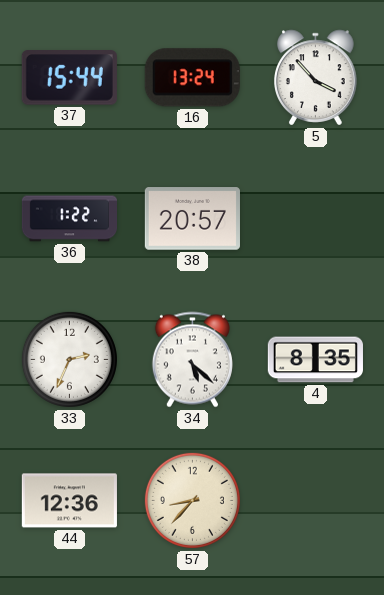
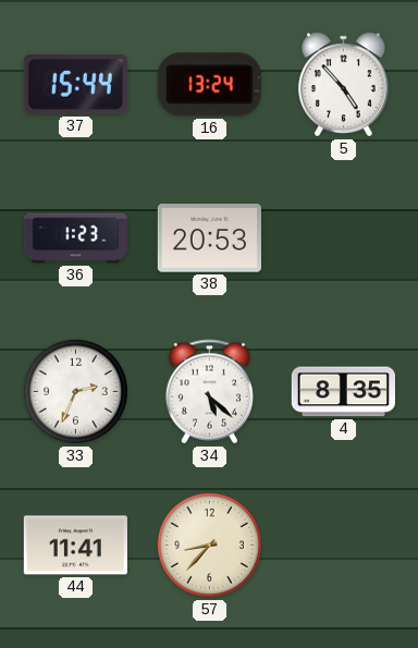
5: 3:53 -> 4:53 (344, 85)
36: 1:22 -> 1:23 (75, 239)
38: 20:57 -> 20:53 (209, 239)
44: 12:36 -> 11:41 (75, 546)
